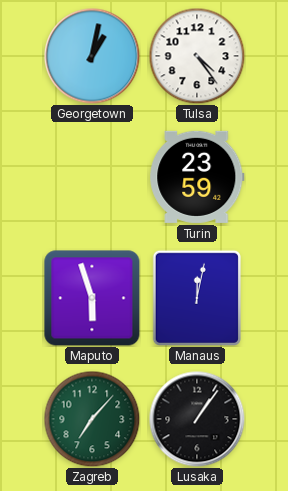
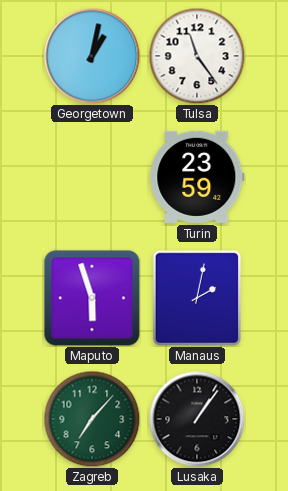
Tulsa: 4:24 -> 11:24 (197, 56)
Manaus: 12:02 -> 2:02 (197, 297)
